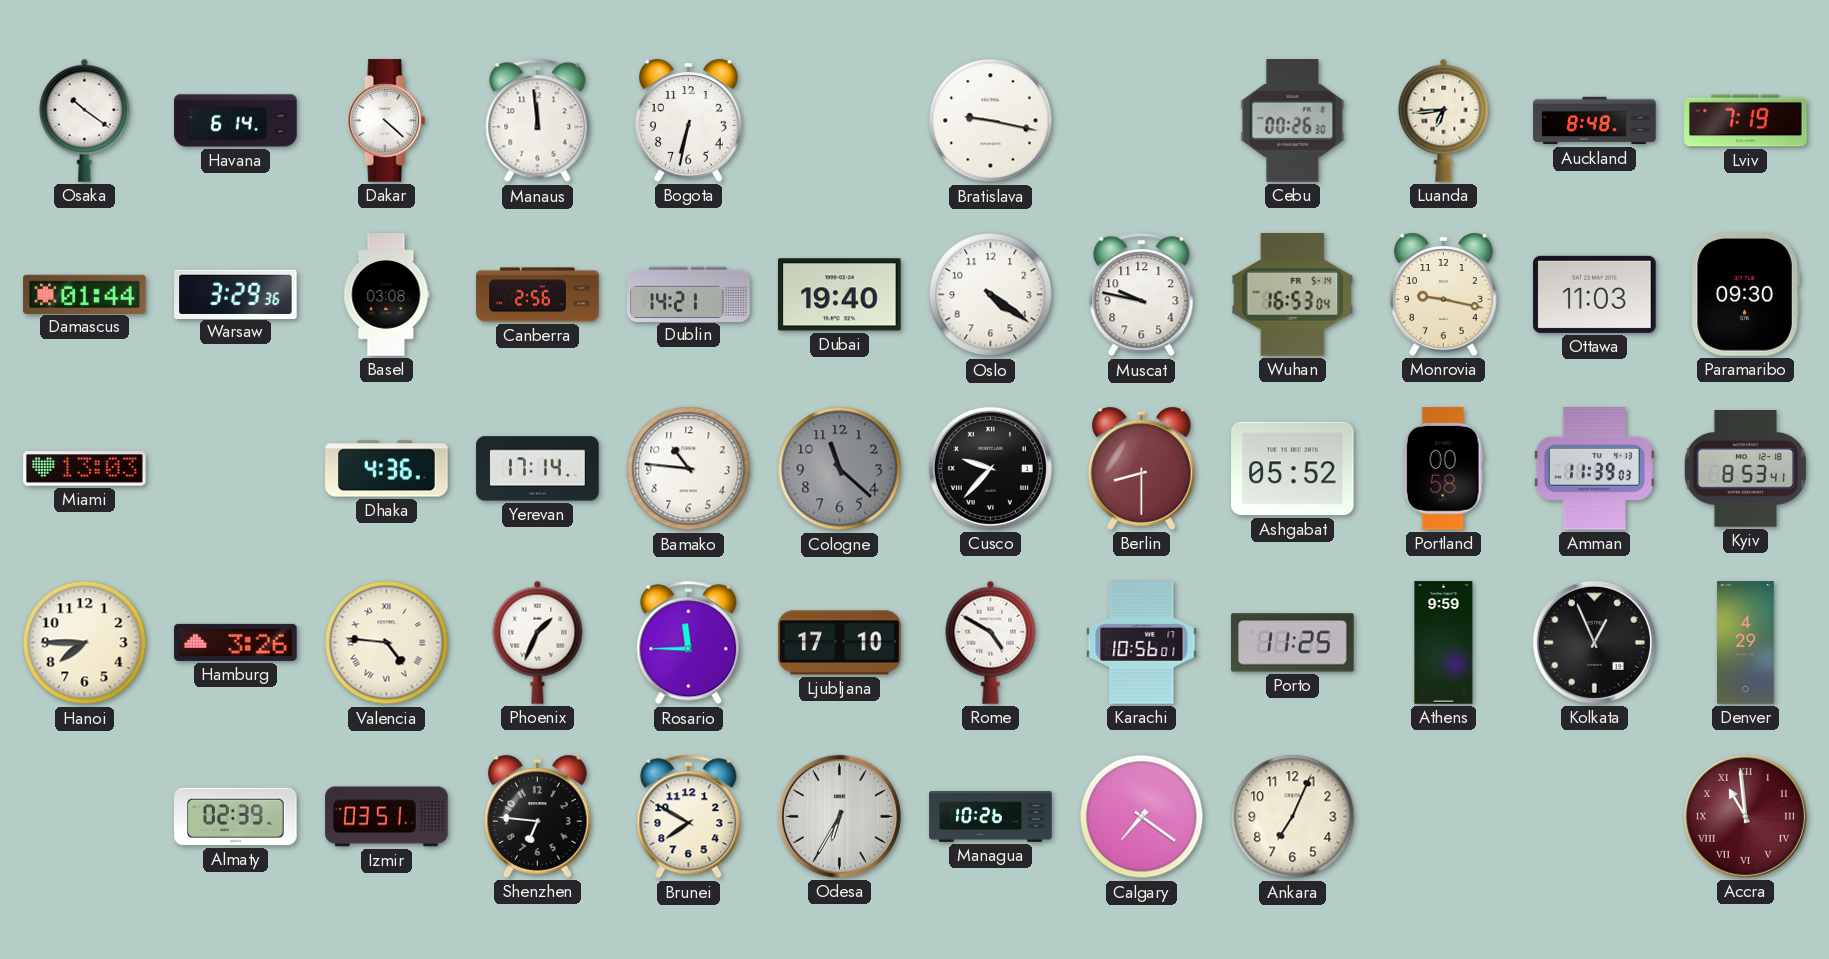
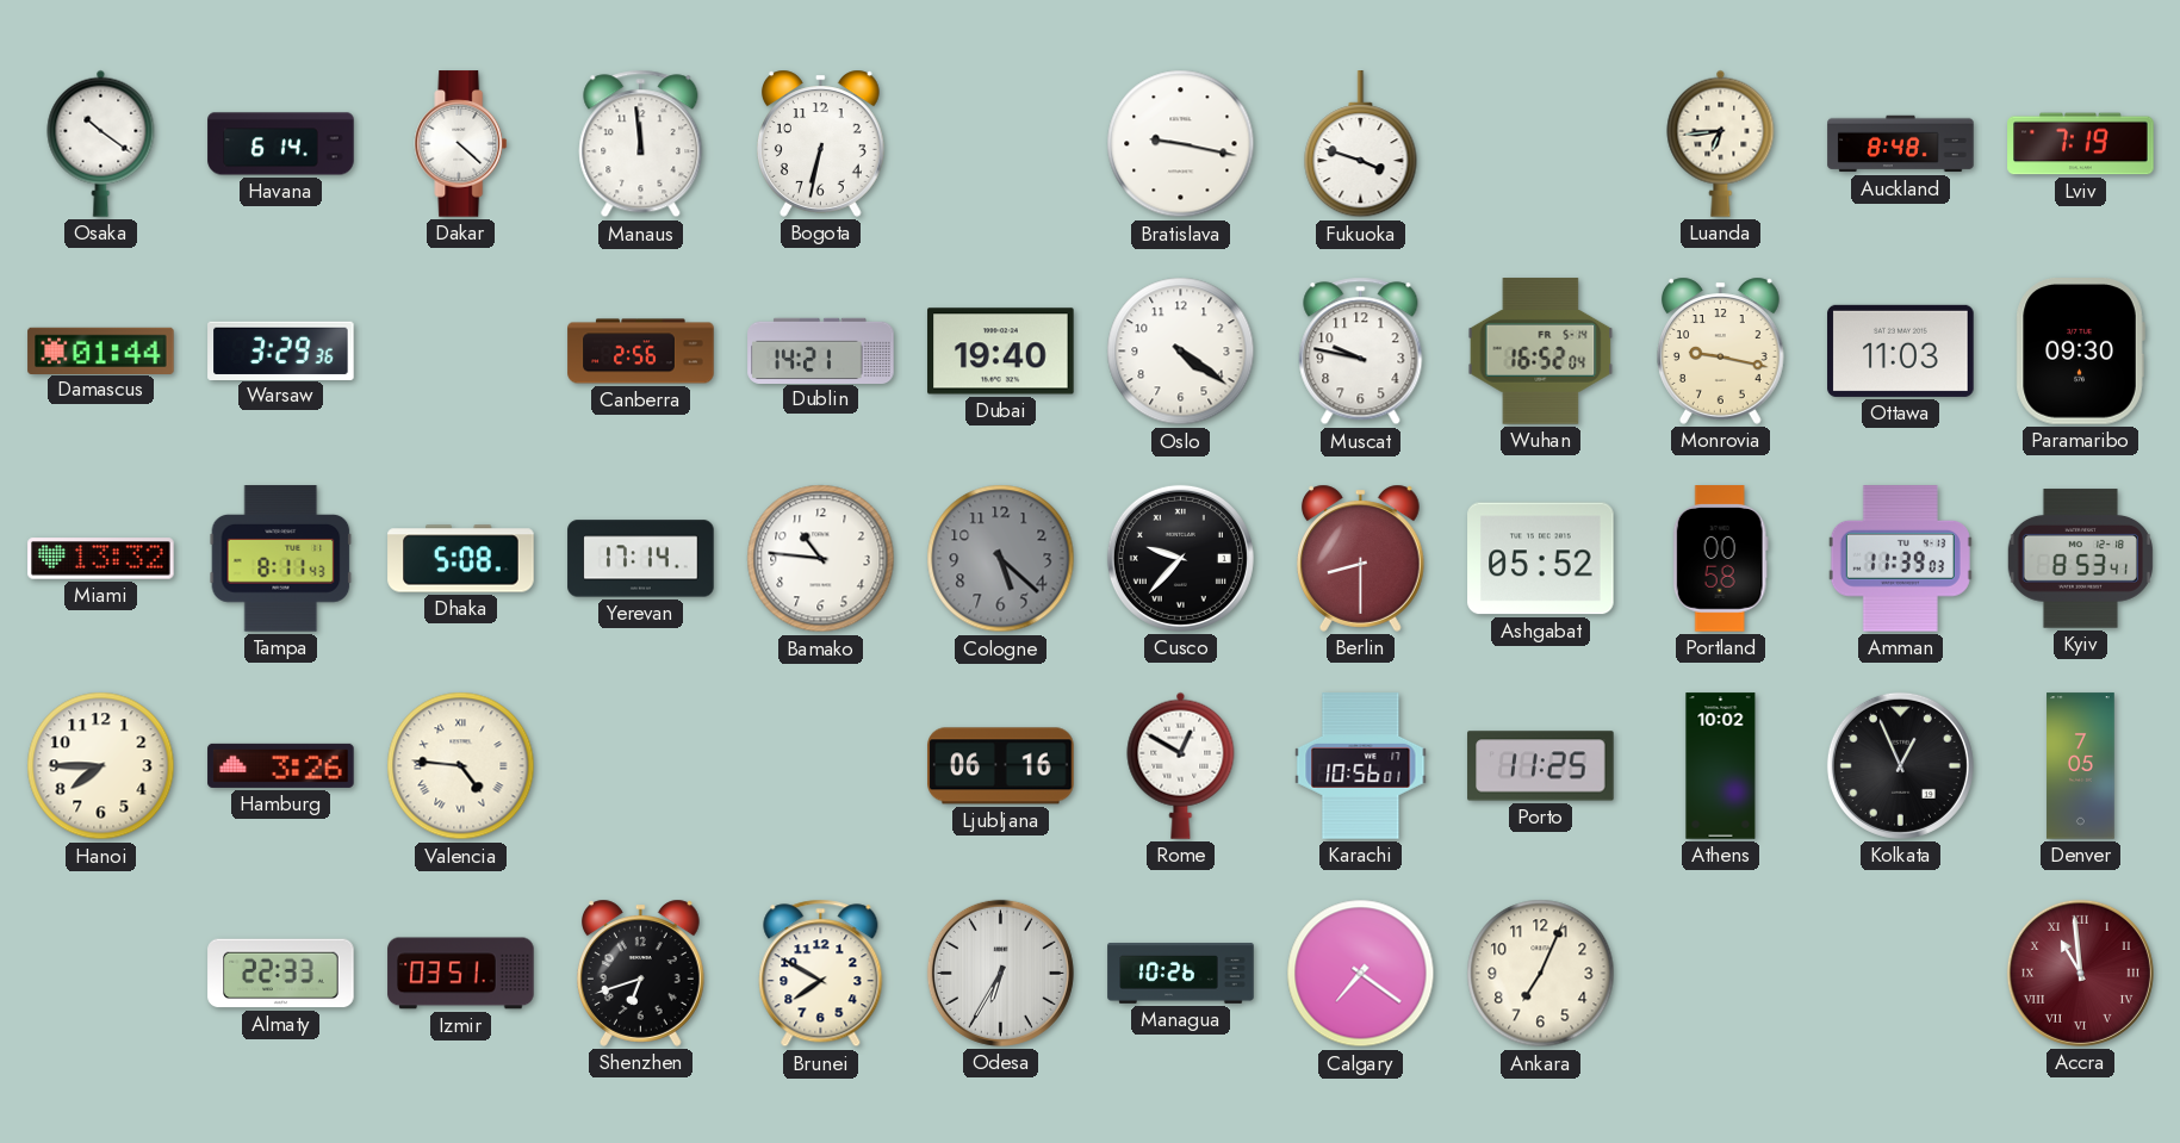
Fukuoka: none -> 3:48 (1361, 144)
Cebu: 00:26 -> none (1293, 121)
Basel: 03:08 -> none (387, 295)
Wuhan: 16:53 -> 16:52 (1541, 352)
Miami: 13:03 -> 13:32 (101, 559)
Tampa: none -> 8:11 (281, 559)
Dhaka: 4:36 -> 5:08 (461, 559)
Cologne: 11:22 -> 5:22 (1001, 559)
Phoenix: 1:34 -> none (538, 642)
Rosario: 11:45 -> none (689, 643)
Ljubljana: 17:10 -> 06:16 (1001, 766)
Rome: 4:50 -> 12:50 (1181, 765)
Athens: 9:59 -> 10:02 (1721, 766)
Denver: 4:29 -> 7:05 (2081, 766)
Almaty: 02:39 -> 22:33 (281, 974)
Shenzhen: 6:46 -> 6:42 (641, 973)
